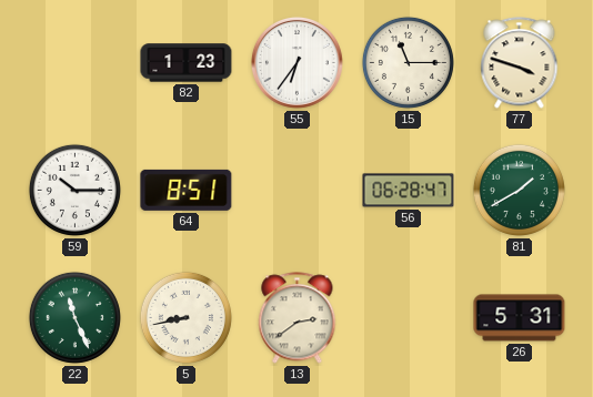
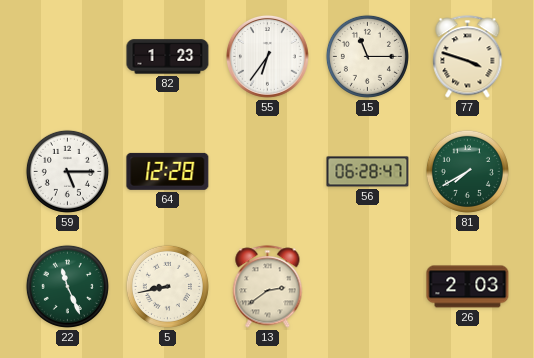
59: 10:15 -> 5:15 (67, 171)
64: 8:51 -> 12:28 (168, 171)
81: 1:40 -> 7:40 (467, 171)
26: 5:31 -> 2:03 (468, 287)
